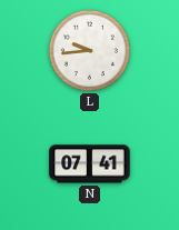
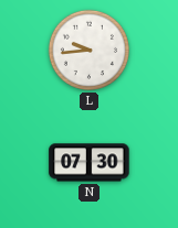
N: 07:41 -> 07:30 (90, 163)
